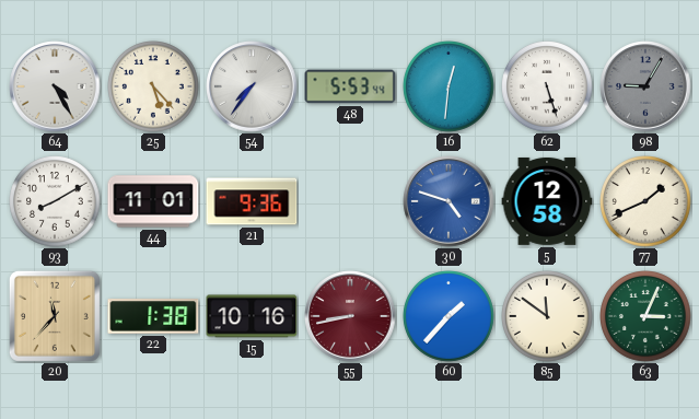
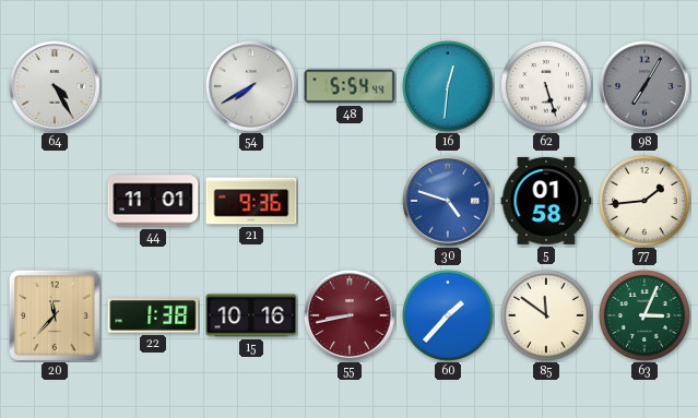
25: 5:23 -> none (154, 88)
54: 7:36 -> 7:40 (251, 86)
48: 5:53 -> 5:54 (350, 86)
98: 9:05 -> 7:05 (644, 86)
93: 8:10 -> none (56, 202)
5: 12:58 -> 01:58 (546, 201)
77: 1:41 -> 1:44 (646, 202)
